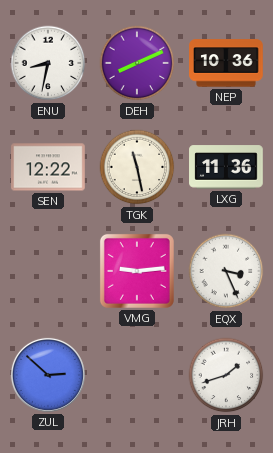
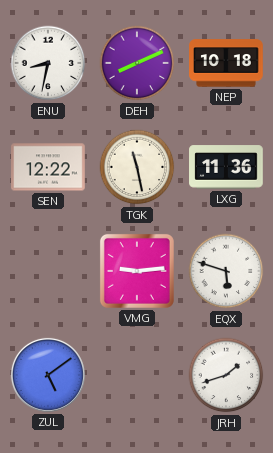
NEP: 10:36 -> 10:18 (226, 63)
EQX: 3:26 -> 5:48 (226, 271)
ZUL: 2:52 -> 5:09 (48, 375)
